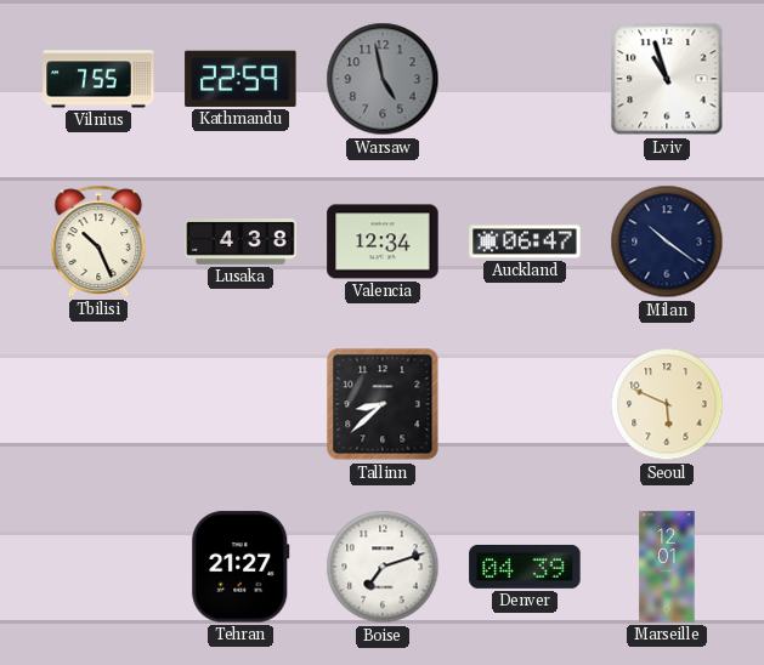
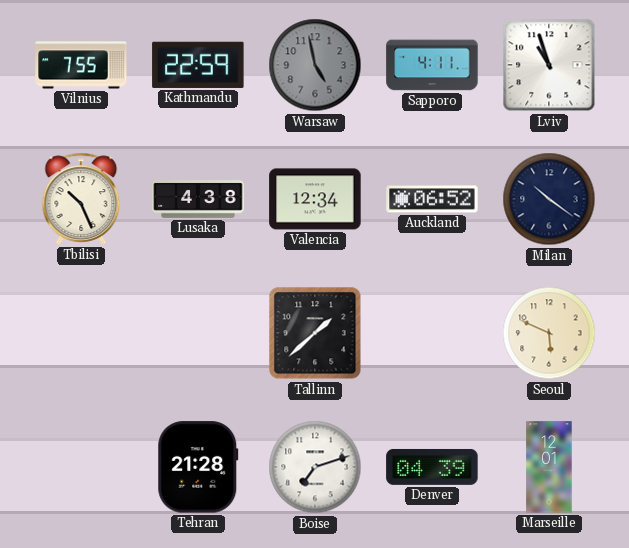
Sapporo: none -> 4:11 (432, 65)
Auckland: 06:47 -> 06:52 (432, 199)
Tallinn: 8:38 -> 1:38 (315, 333)
Tehran: 21:27 -> 21:28 (198, 467)
